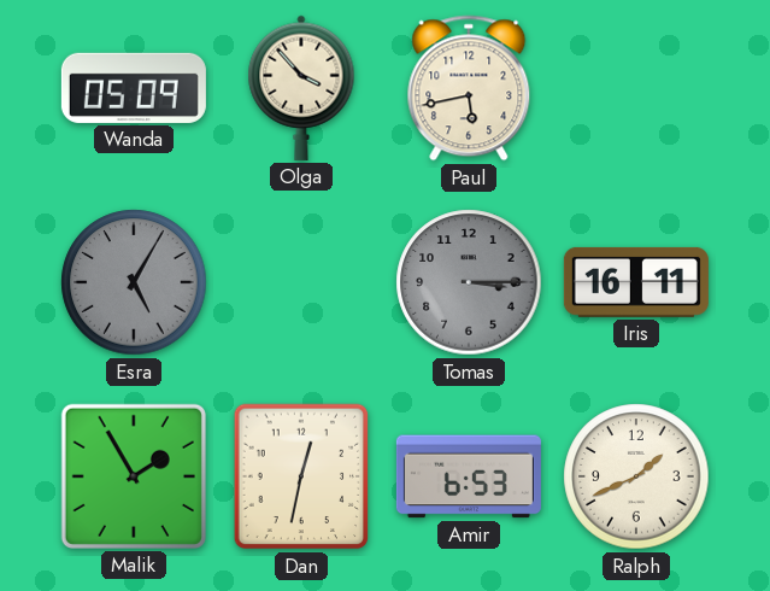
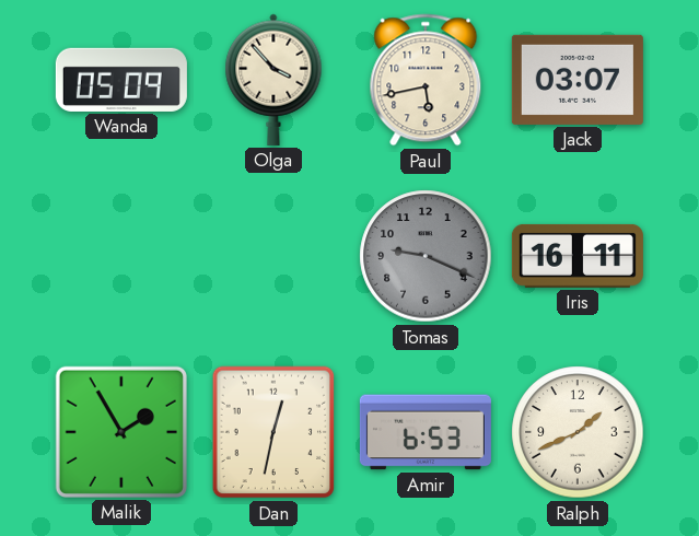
Jack: none -> 03:07 (578, 80)
Esra: 5:05 -> none (134, 282)
Tomas: 3:15 -> 9:19 (426, 256)
